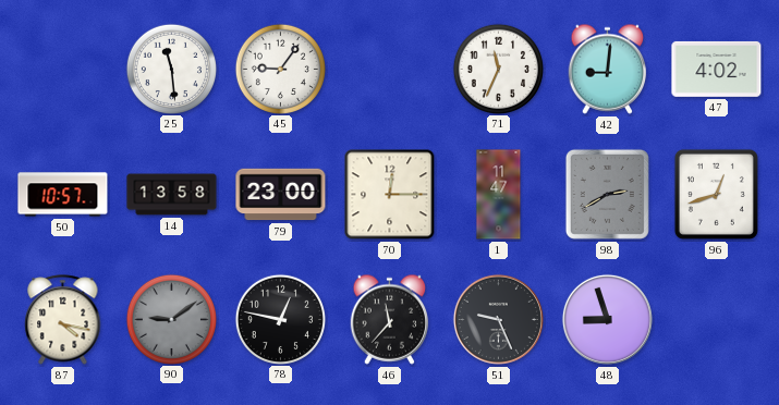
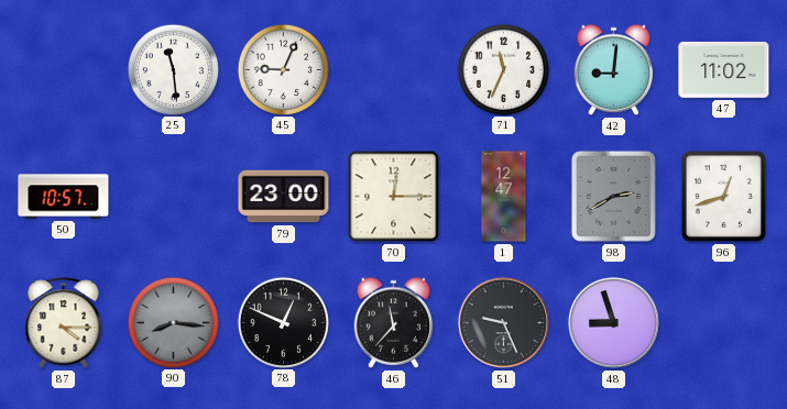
45: 9:06 -> 9:04 (283, 69)
47: 4:02 -> 11:02 (724, 69)
14: 13:58 -> none (172, 195)
1: 11:47 -> 12:47 (504, 197)
87: 4:17 -> 4:15 (64, 323)
90: 9:09 -> 8:16 (173, 322)
78: 12:47 -> 12:49 (283, 322)
